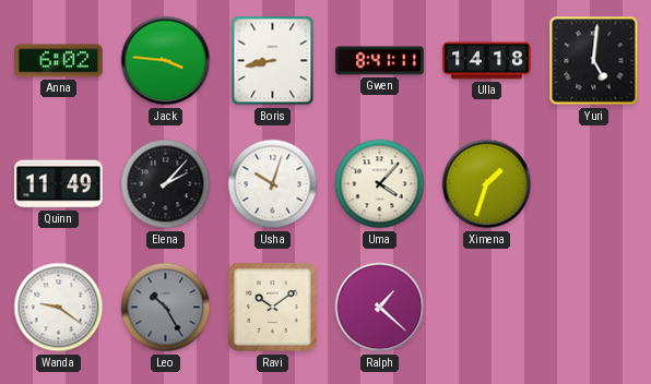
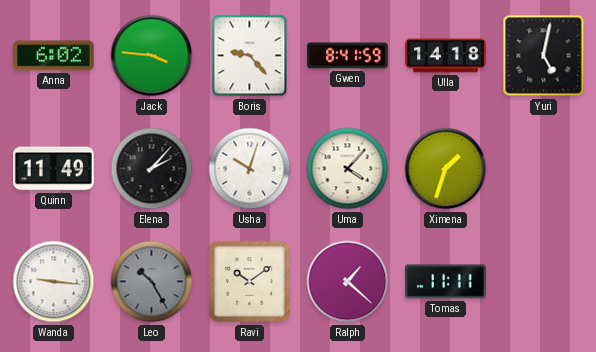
Boris: 8:43 -> 9:23 (250, 56)
Gwen: 8:41:11 -> 8:41:59 (348, 56)
Yuri: 5:01 -> 5:02 (544, 56)
Wanda: 9:21 -> 9:16 (54, 282)
Tomas: none -> 11:11 (446, 282)
